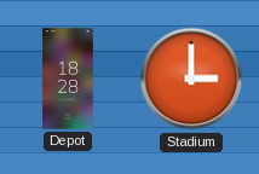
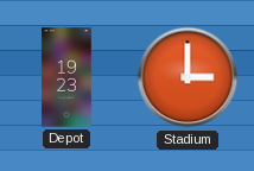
Depot: 18:28 -> 19:23 (66, 77)
